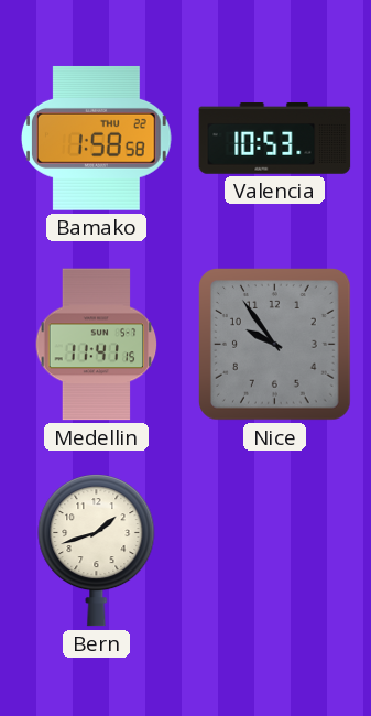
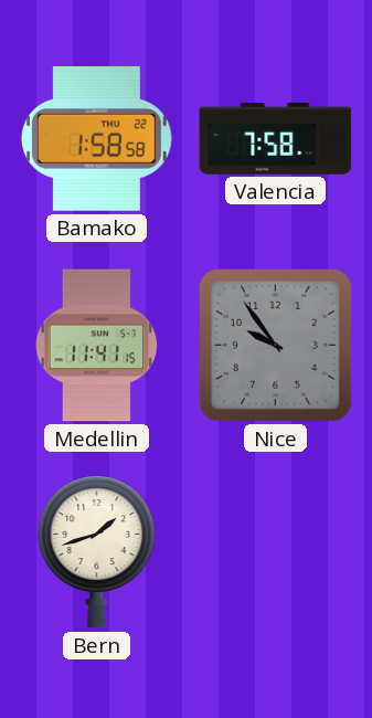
Valencia: 10:53 -> 7:58 (276, 139)
